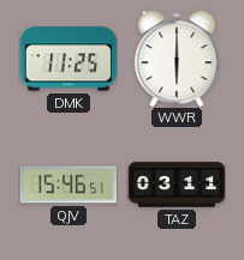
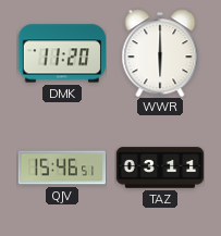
DMK: 11:25 -> 11:20 (61, 53)
